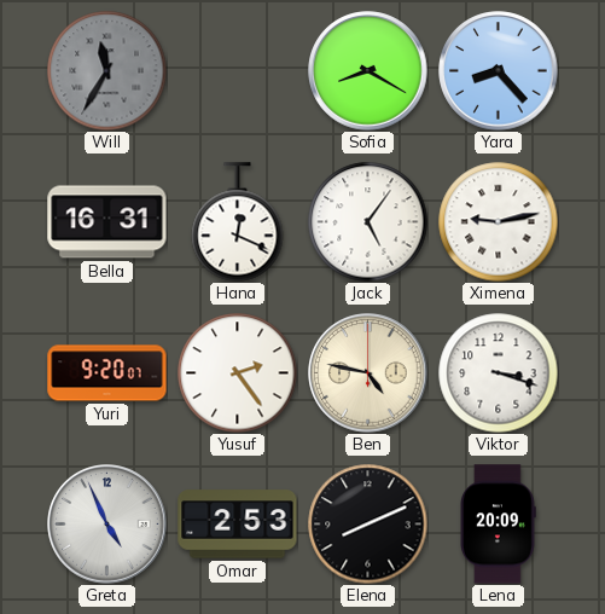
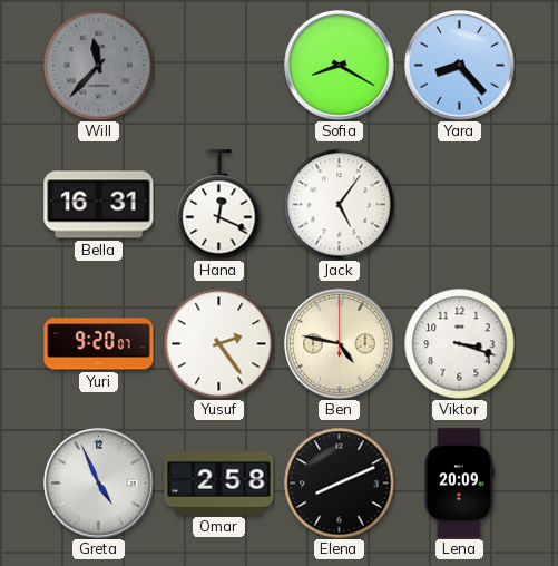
Will: 11:35 -> 11:37 (99, 66)
Ximena: 9:13 -> none (499, 222)
Omar: 2:53 -> 2:58 (219, 484)
